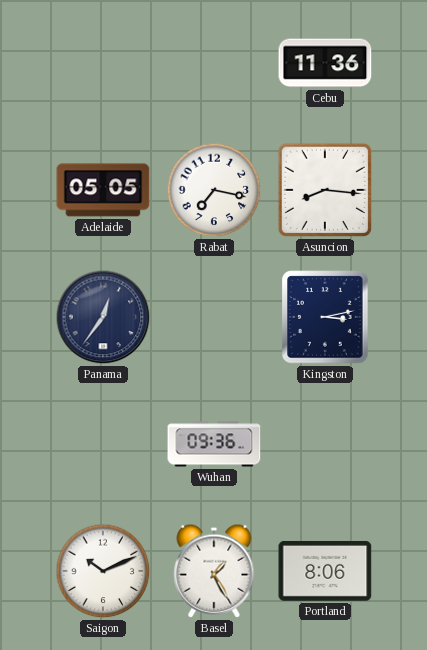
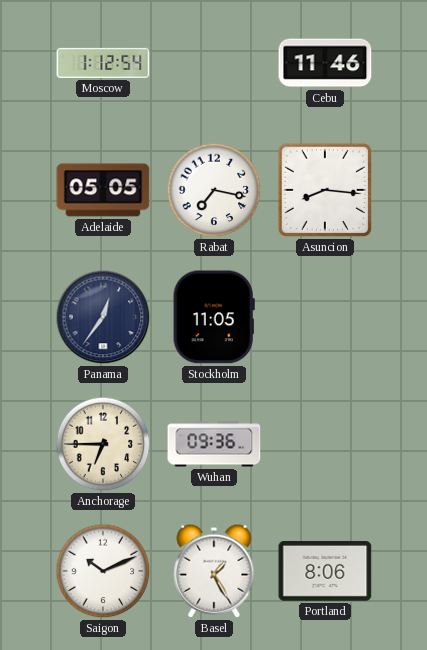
Moscow: none -> 1:12 (103, 63)
Cebu: 11:36 -> 11:46 (325, 63)
Stockholm: none -> 11:05 (214, 317)
Kingston: 3:13 -> none (325, 317)
Anchorage: none -> 6:45 (103, 444)
